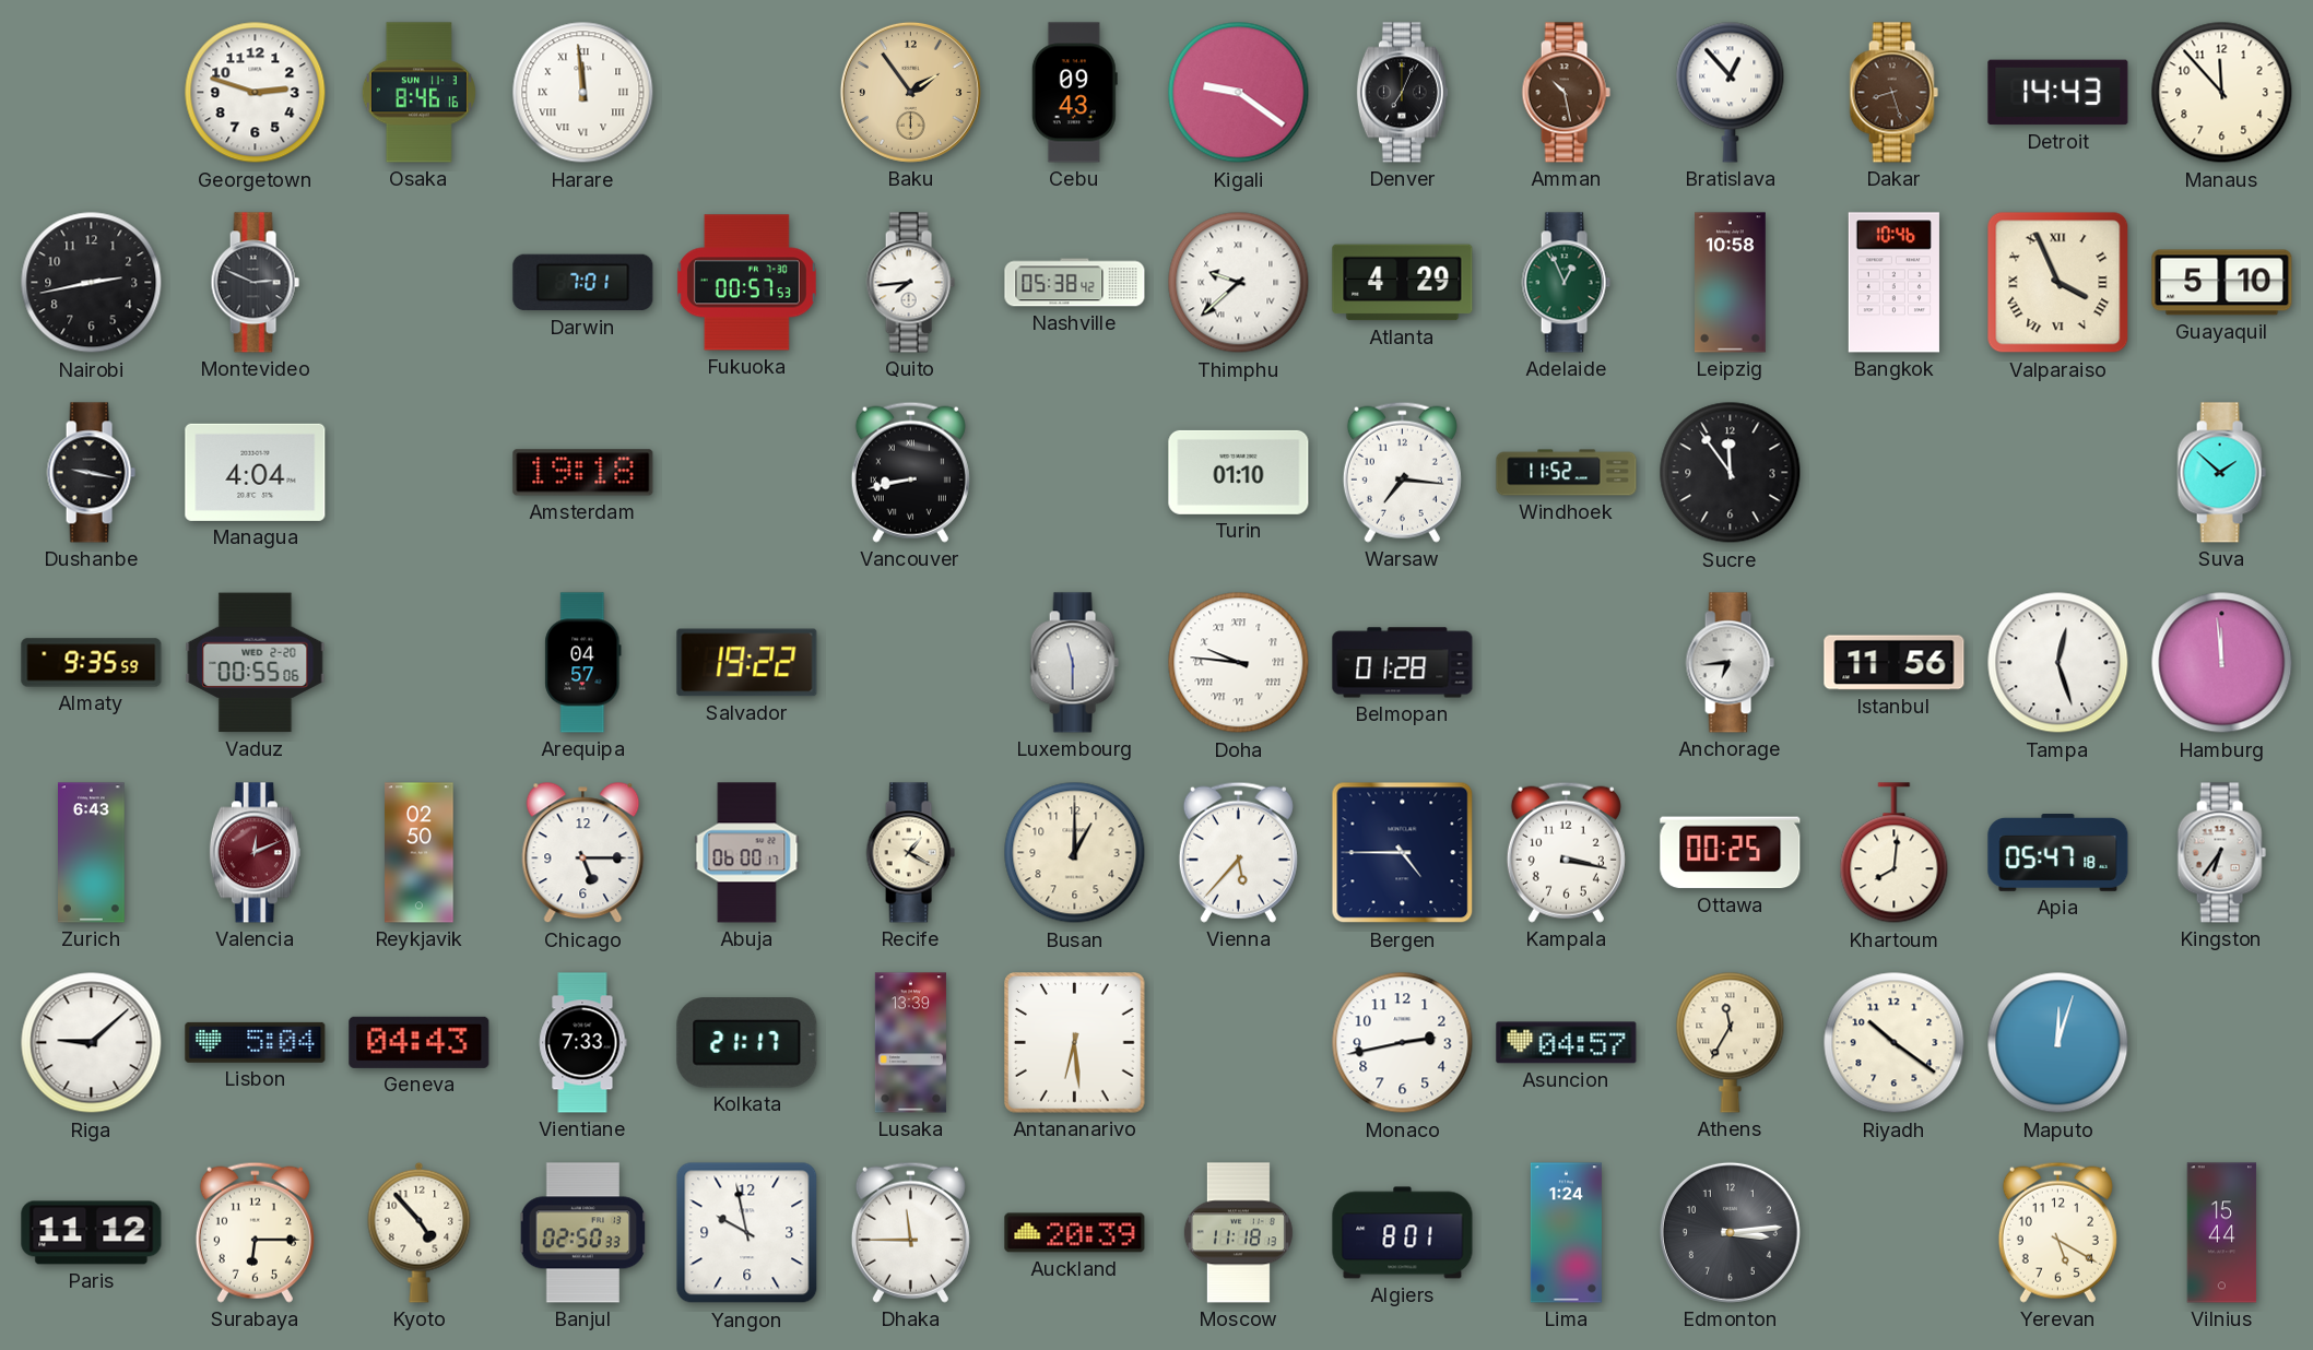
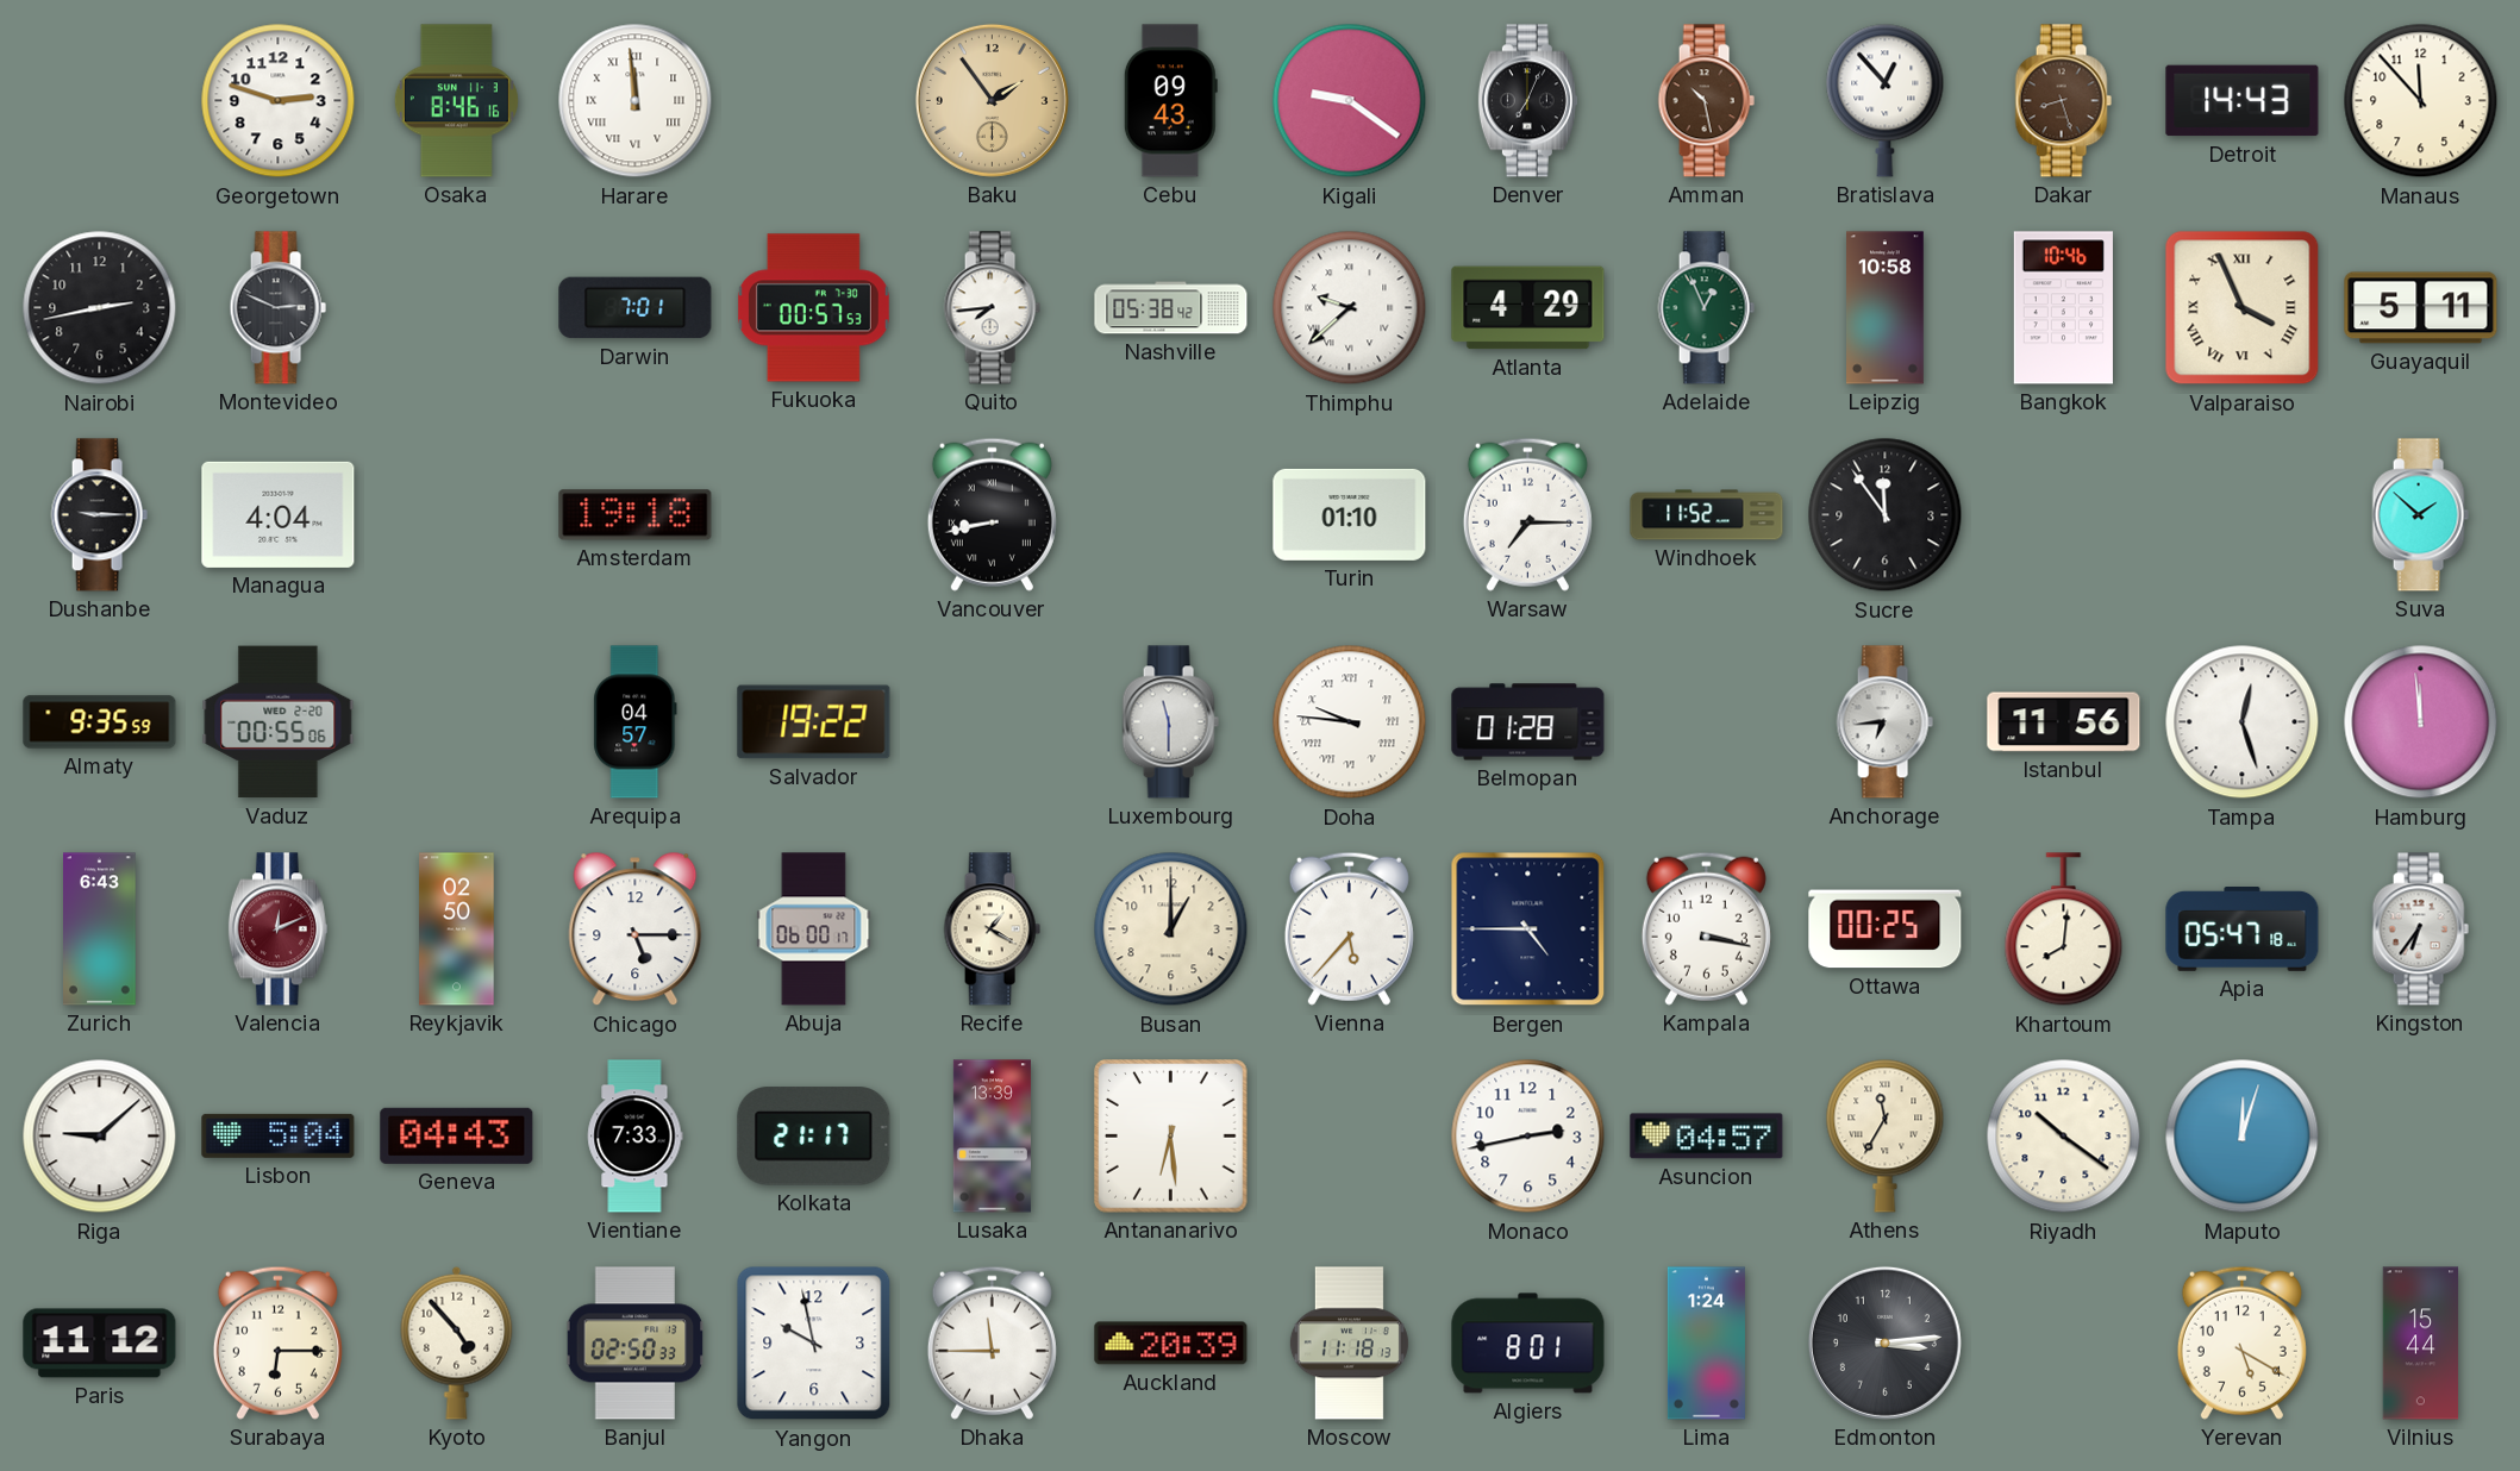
Guayaquil: 5:10 -> 5:11 (2421, 308)
Dushanbe: 9:17 -> 9:15 (99, 515)
Warsaw: 7:16 -> 7:15 (1527, 514)
